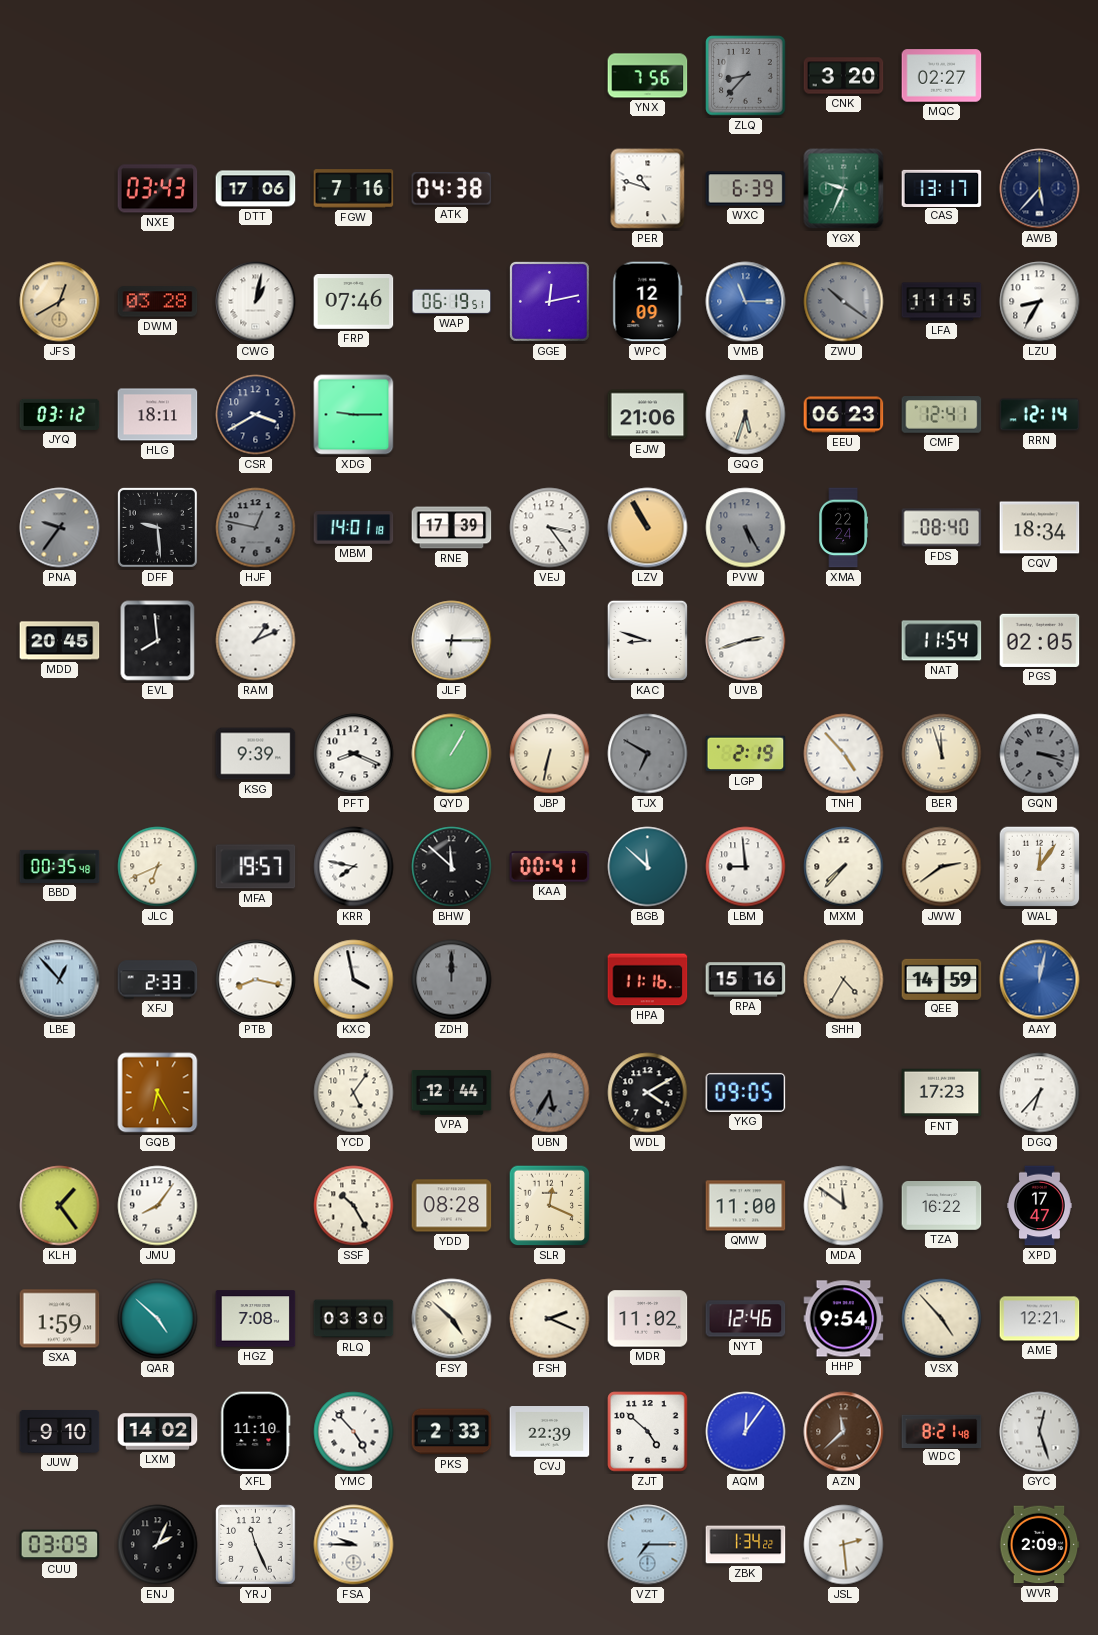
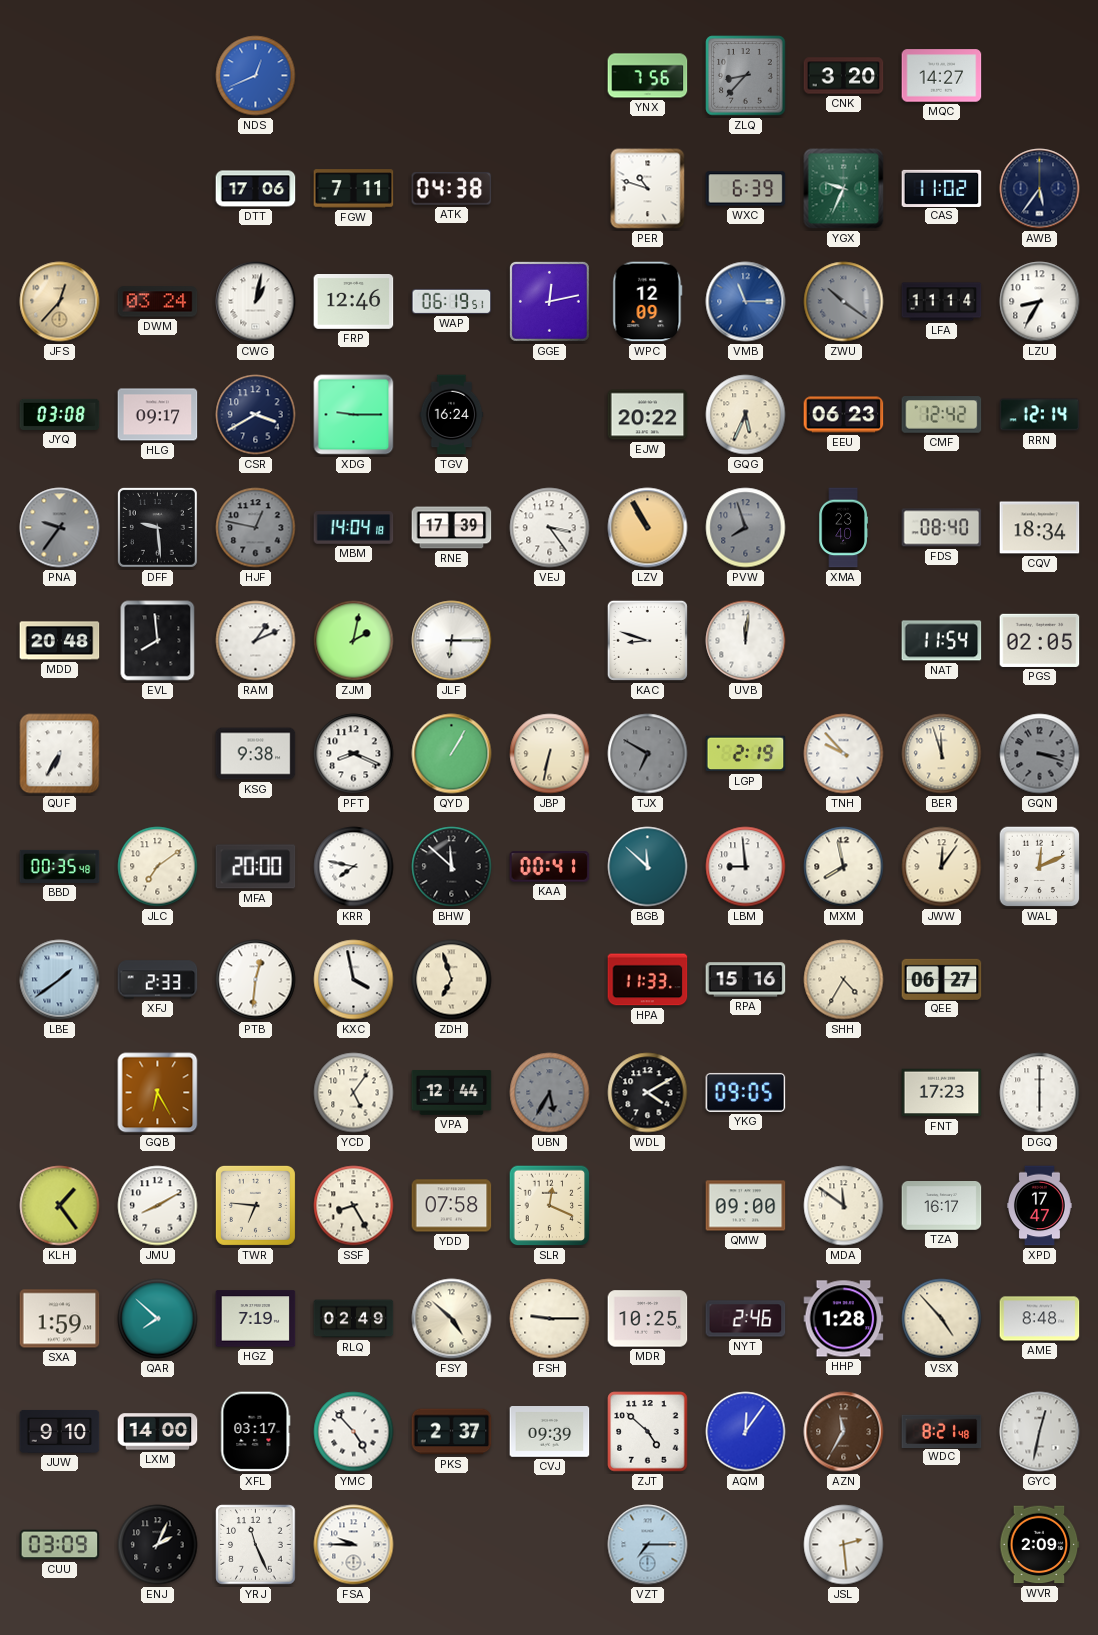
NDS: none -> 12:41 (256, 76)
MQC: 02:27 -> 14:27 (942, 76)
NXE: 03:43 -> none (158, 189)
FGW: 7:16 -> 7:11 (354, 189)
CAS: 13:17 -> 11:02 (942, 188)
AWB: 5:37 -> 5:36 (1040, 189)
JFS: 12:40 -> 12:37 (60, 302)
DWM: 03:28 -> 03:24 (158, 302)
FRP: 07:46 -> 12:46 (354, 302)
LFA: 11:15 -> 11:14 (942, 302)
JYQ: 03:12 -> 03:08 (60, 414)
HLG: 18:11 -> 09:17 (158, 415)
TGV: none -> 16:24 (452, 415)
EJW: 21:06 -> 20:22 (648, 415)
GQG: 5:33 -> 5:34 (746, 415)
CMF: 12:41 -> 12:42 (942, 415)
MBM: 14:01 -> 14:04 (354, 528)
PVW: 5:25 -> 7:57 (746, 528)
XMA: 22:24 -> 23:40 (843, 528)
MDD: 20:45 -> 20:48 (60, 641)
ZJM: none -> 2:02 (354, 641)
UVB: 2:42 -> 12:01 (746, 641)
QUF: none -> 6:35 (60, 754)
KSG: 9:39 -> 9:38 (256, 754)
TNH: 4:53 -> 9:53 (844, 754)
JLC: 6:41 -> 7:09 (158, 867)
MFA: 19:57 -> 20:00 (256, 867)
MXM: 7:37 -> 7:58 (844, 867)
JWW: 2:39 -> 12:06 (942, 867)
WAL: 12:06 -> 12:11 (1040, 867)
LBE: 12:53 -> 1:39 (60, 980)
PTB: 8:17 -> 12:31 (256, 980)
ZDH: 12:00 -> 6:57 (452, 980)
ZDH dial: grey -> cream (452, 980)
HPA: 11:16 -> 11:33 (648, 980)
QEE: 14:59 -> 06:27 (942, 979)
AAY: 12:02 -> none (1040, 980)
DGQ: 6:37 -> 6:00 (1040, 1093)
JMU: 8:06 -> 8:10 (158, 1206)
TWR: none -> 6:46 (255, 1205)
SSF: 10:25 -> 8:25 (354, 1206)
YDD: 08:28 -> 07:58 (452, 1206)
QMW: 11:00 -> 09:00 (746, 1206)
TZA: 16:22 -> 16:17 (942, 1206)
QAR: 4:52 -> 7:52 (158, 1319)
HGZ: 7:08 -> 7:19 (256, 1319)
RLQ: 03:30 -> 02:49 (354, 1319)
FSH: 2:19 -> 9:15 (550, 1319)
MDR: 11:02 -> 10:25 (648, 1319)
NYT: 12:46 -> 2:46 (746, 1319)
HHP: 9:54 -> 1:28 (844, 1319)
AME: 12:21 -> 8:48 (1040, 1319)
LXM: 14:02 -> 14:00 (158, 1432)
XFL: 11:10 -> 03:17 (256, 1432)
PKS: 2:33 -> 2:37 (452, 1432)
CVJ: 22:39 -> 09:39 (550, 1432)
AZN: 11:38 -> 11:35 (844, 1432)
GYC: 12:27 -> 12:32 (1040, 1432)
ZBK: 1:34 -> none (746, 1545)
